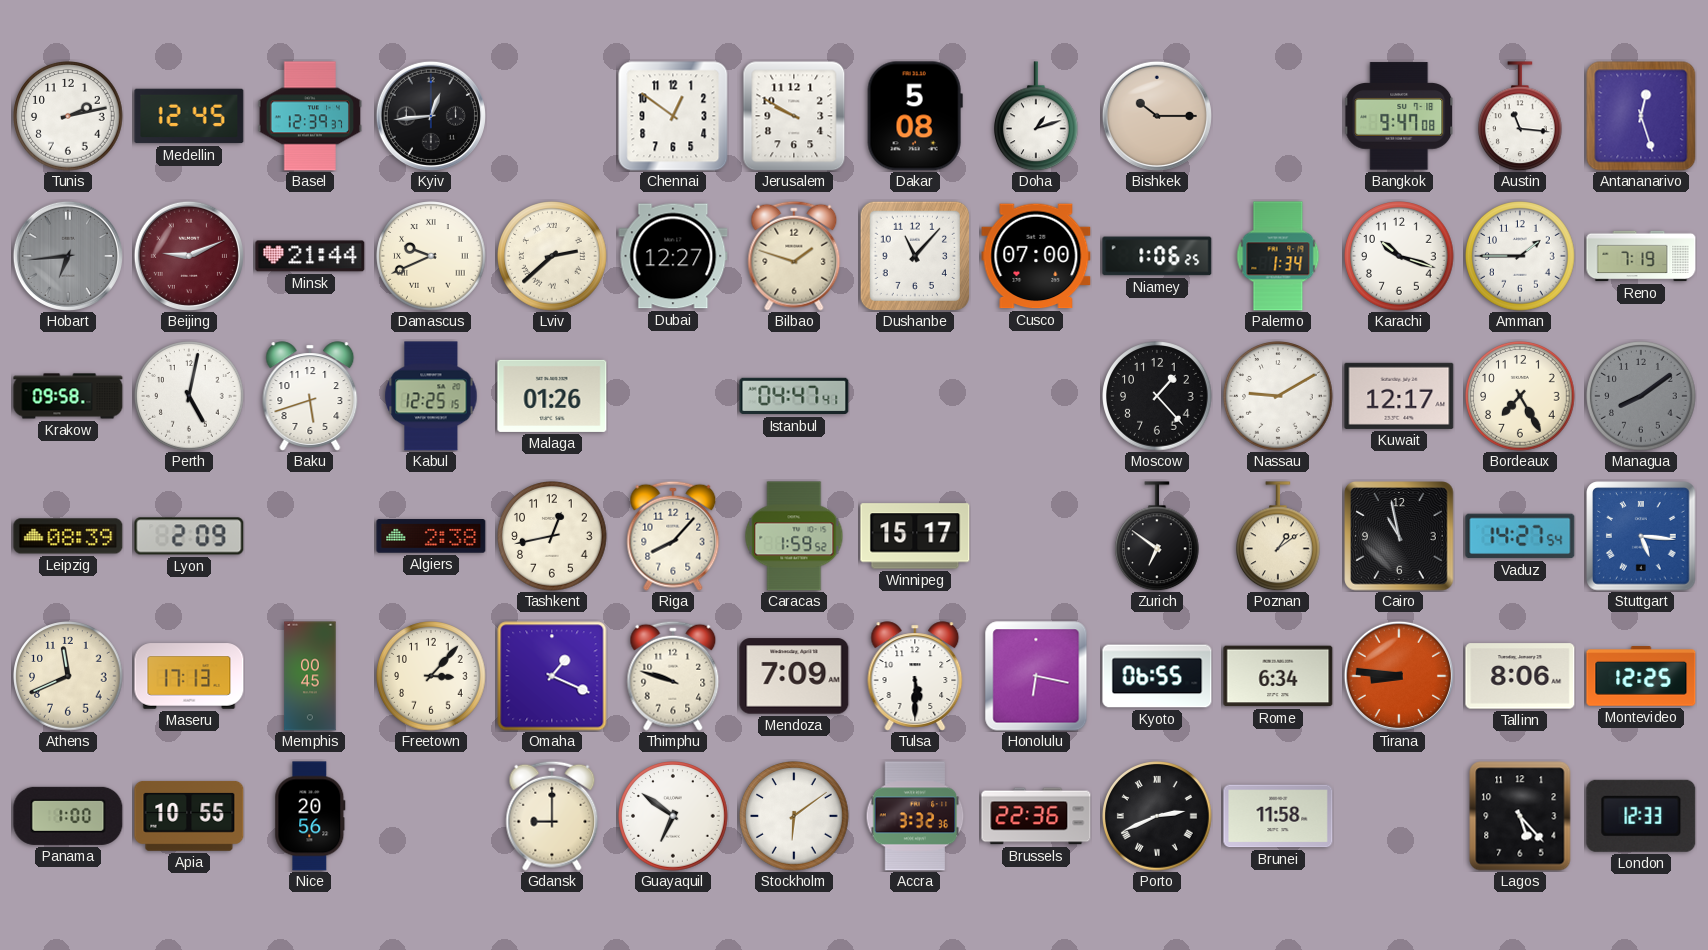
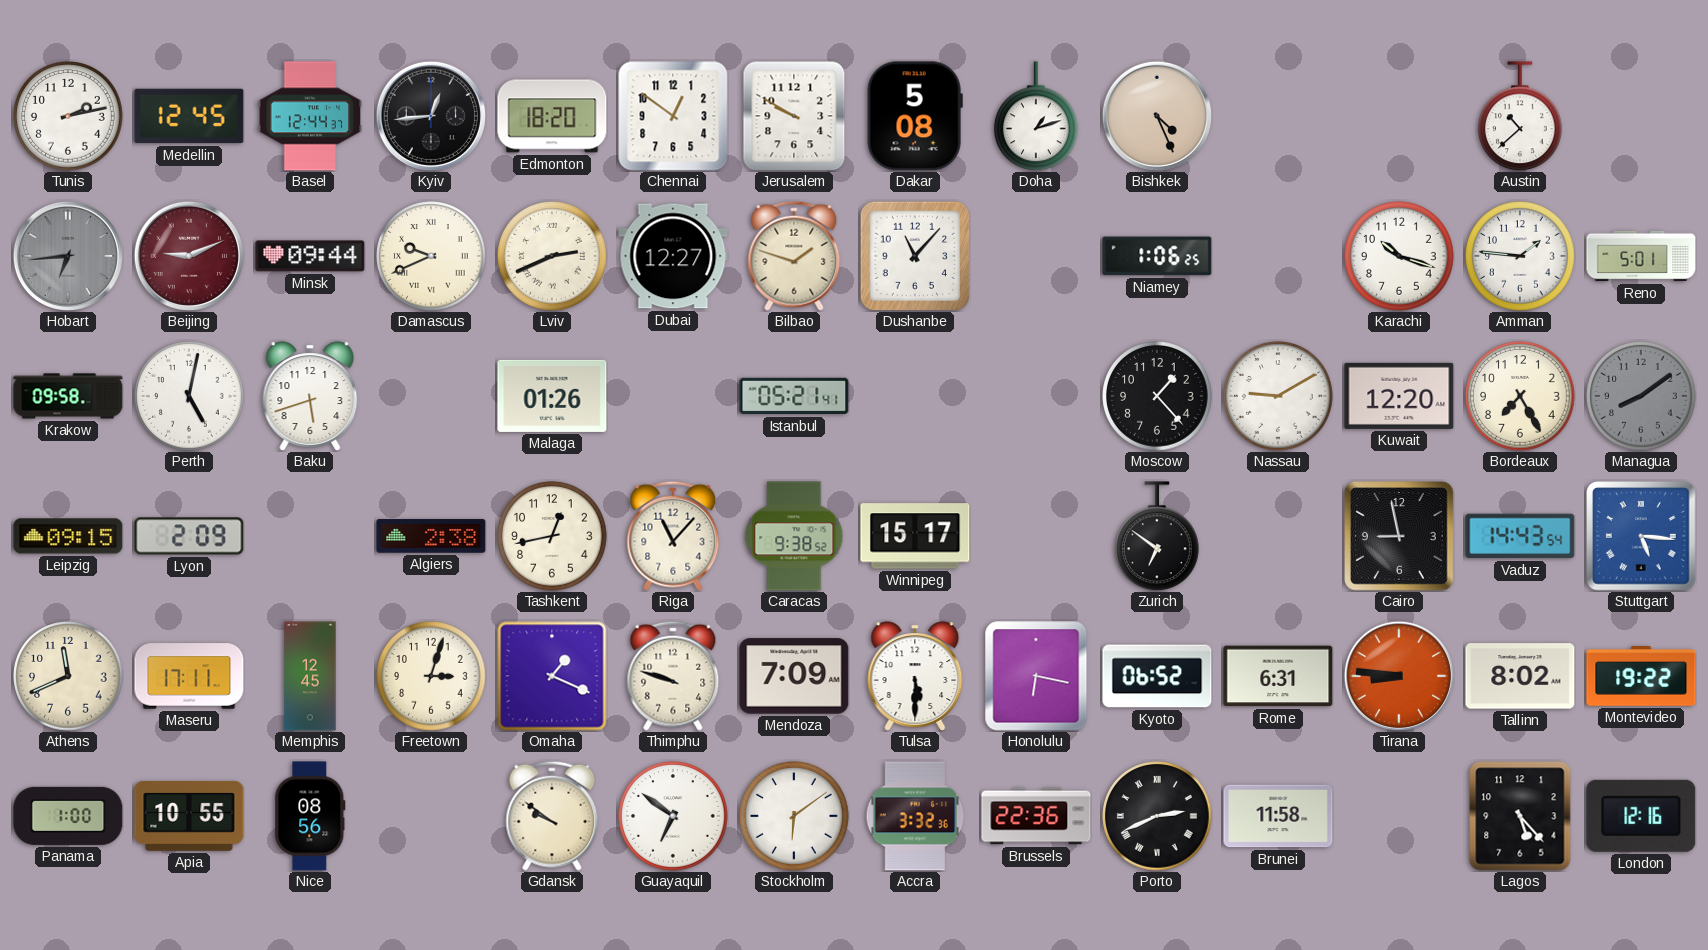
Basel: 12:39 -> 12:44 (310, 116)
Edmonton: none -> 18:20 (552, 116)
Bishkek: 10:15 -> 4:26 (1157, 116)
Bangkok: 9:47 -> none (1399, 116)
Austin: 11:16 -> 10:38 (1521, 116)
Antananarivo: 12:27 -> none (1641, 116)
Minsk: 21:44 -> 09:44 (310, 256)
Lviv: 2:38 -> 2:41 (552, 256)
Cusco: 07:00 -> none (1036, 256)
Palermo: 1:34 -> none (1278, 256)
Amman: 1:45 -> 1:46 (1520, 256)
Reno: 7:19 -> 5:01 (1641, 256)
Kabul: 12:25 -> none (431, 396)
Istanbul: 04:47 -> 05:21 (794, 396)
Kuwait: 12:17 -> 12:20 (1399, 396)
Leipzig: 08:39 -> 09:15 (68, 536)
Riga: 8:07 -> 11:07 (673, 536)
Caracas: 1:59 -> 9:38 (794, 536)
Poznan: 1:09 -> none (1279, 536)
Cairo: 10:58 -> 8:58 (1399, 536)
Vaduz: 14:27 -> 14:43 (1520, 536)
Maseru: 17:13 -> 17:11 (189, 676)
Memphis: 00:45 -> 12:45 (310, 676)
Freetown: 3:07 -> 3:03 (431, 676)
Kyoto: 06:55 -> 06:52 (1157, 676)
Rome: 6:34 -> 6:31 (1278, 676)
Tallinn: 8:06 -> 8:02 (1520, 676)
Montevideo: 12:25 -> 19:22 (1641, 676)
Nice: 20:56 -> 08:56 (310, 816)
Gdansk: 9:00 -> 9:51 (552, 816)
London: 12:33 -> 12:16 (1641, 816)
